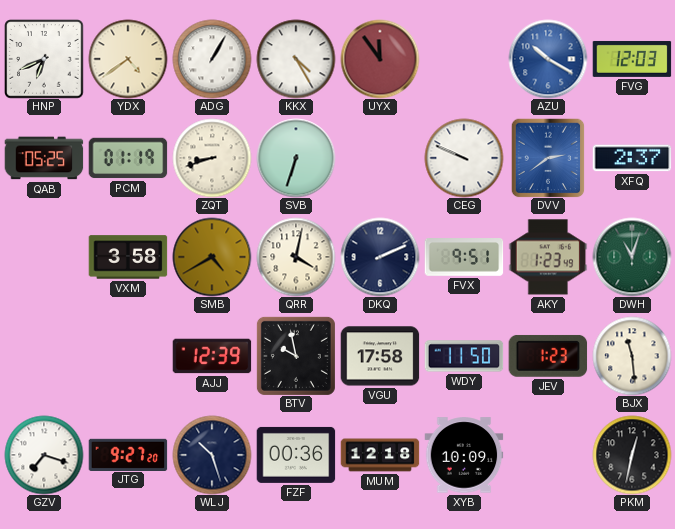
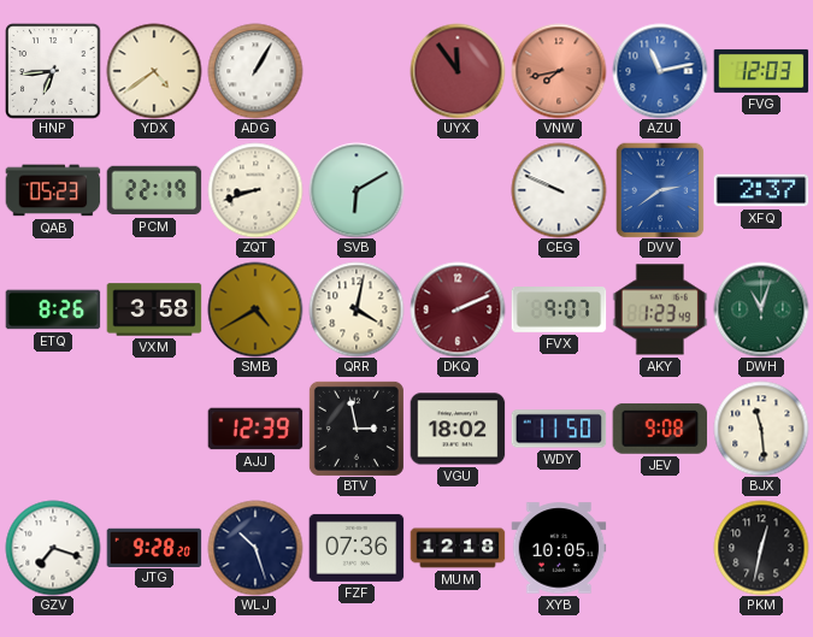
HNP: 6:41 -> 6:44 (53, 71)
KKX: 4:25 -> none (296, 59)
VNW: none -> 7:43 (559, 71)
AZU: 10:20 -> 11:13 (660, 71)
QAB: 05:25 -> 05:23 (53, 190)
PCM: 01:19 -> 22:19 (154, 190)
SVB: 6:33 -> 6:10 (357, 190)
ETQ: none -> 8:26 (53, 309)
DKQ dial: navy -> burgundy (458, 309)
FVX: 9:51 -> 9:07 (559, 311)
BTV: 9:58 -> 2:58 (357, 429)
VGU: 17:58 -> 18:02 (458, 429)
JEV: 1:23 -> 9:08 (660, 429)
JTG: 9:27 -> 9:28 (154, 547)
FZF: 00:36 -> 07:36 (357, 548)
XYB: 10:09 -> 10:05 (559, 548)
